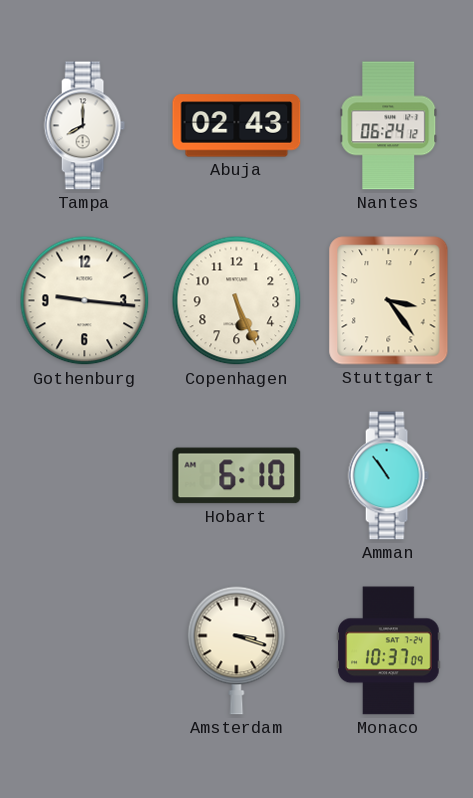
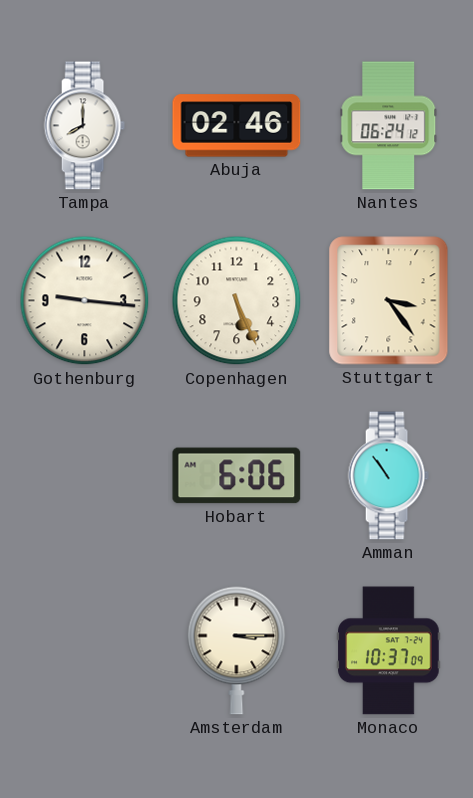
Abuja: 02:43 -> 02:46 (237, 126)
Hobart: 6:10 -> 6:06 (237, 476)
Amsterdam: 3:18 -> 3:15 (237, 650)
